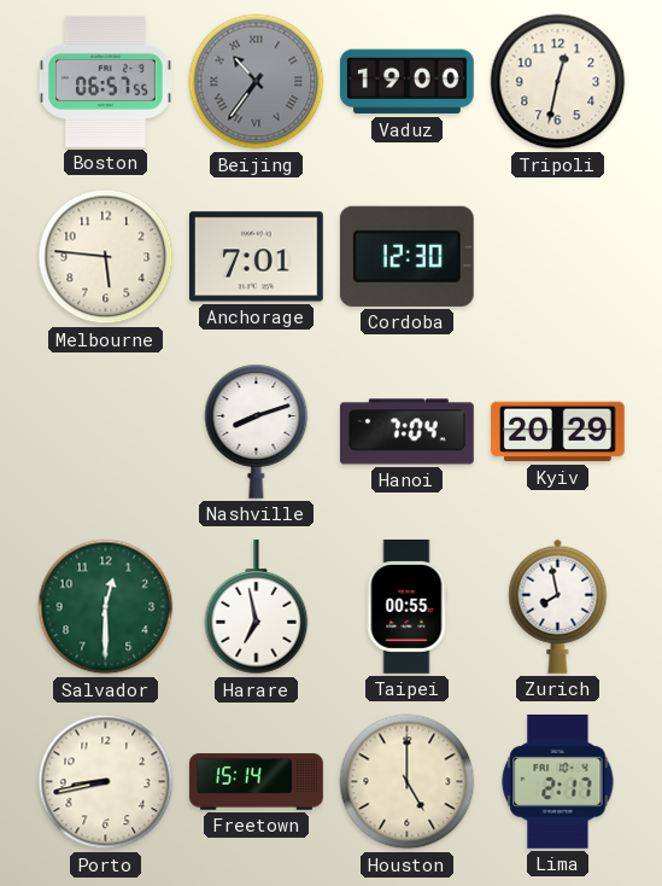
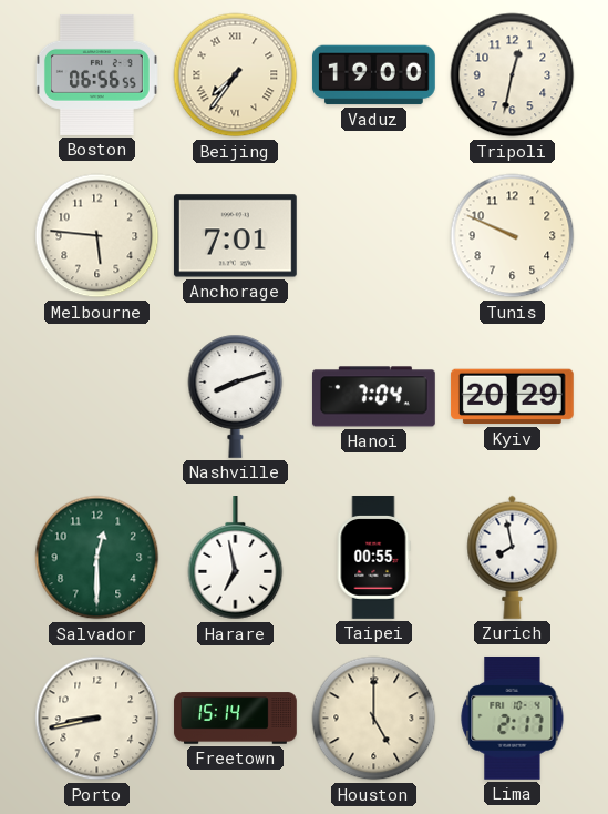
Boston: 06:57 -> 06:56 (96, 74)
Beijing: 10:36 -> 7:36 (236, 75)
Beijing dial: grey -> cream (236, 75)
Cordoba: 12:30 -> none (406, 256)
Tunis: none -> 9:49 (513, 236)
